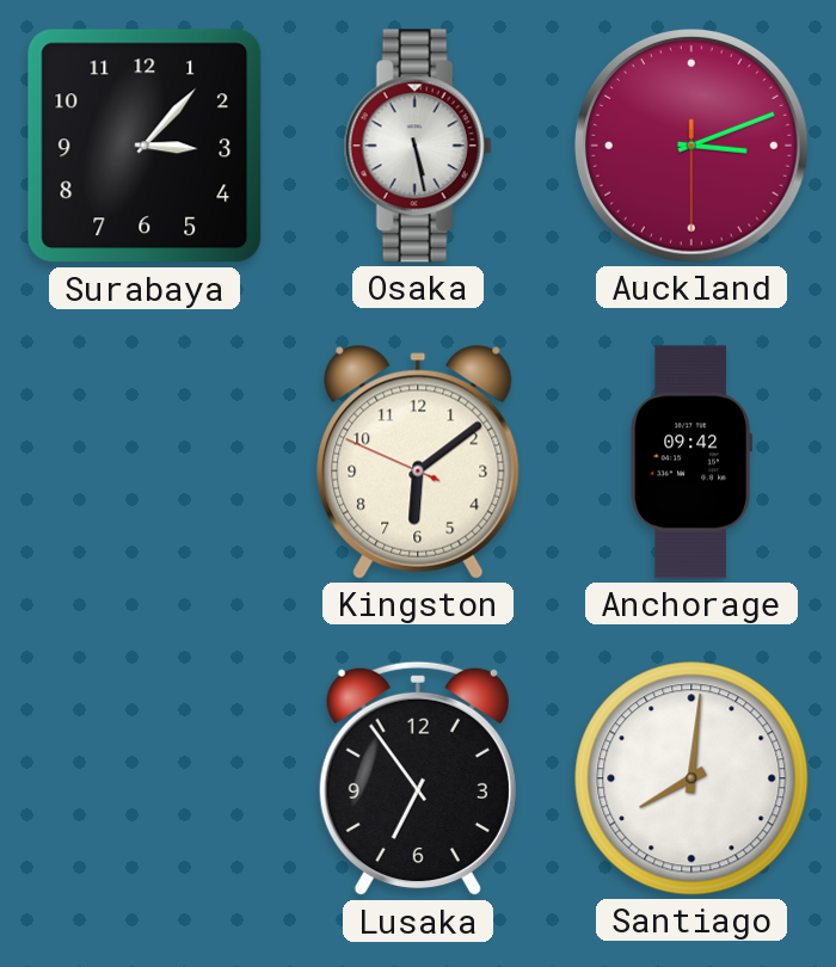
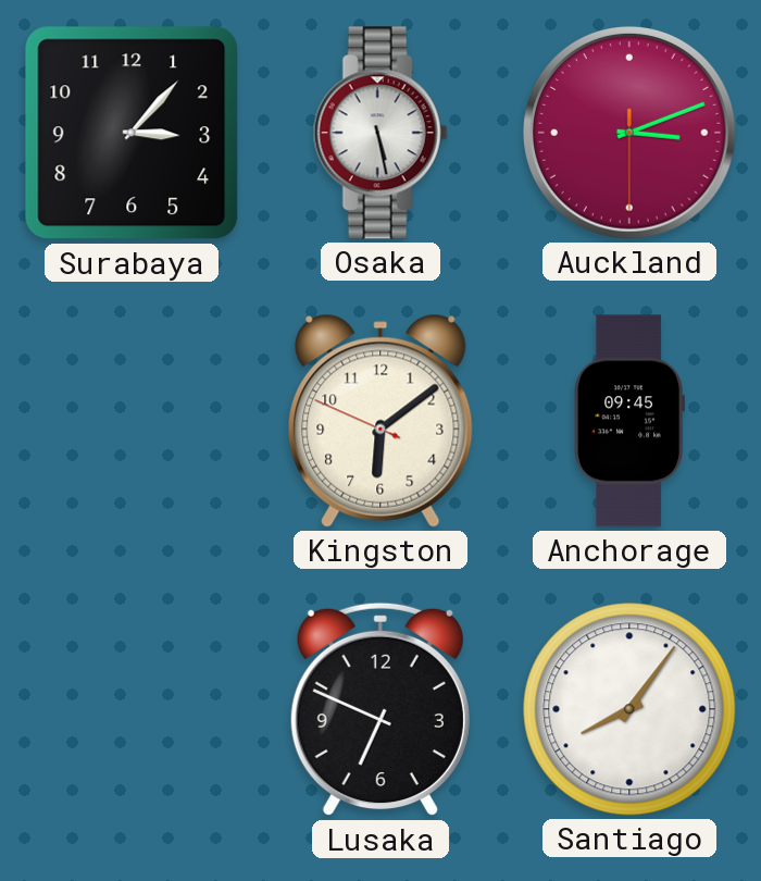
Anchorage: 09:42 -> 09:45 (629, 421)
Lusaka: 6:54 -> 6:49 (380, 709)
Santiago: 8:01 -> 8:06 (629, 709)
